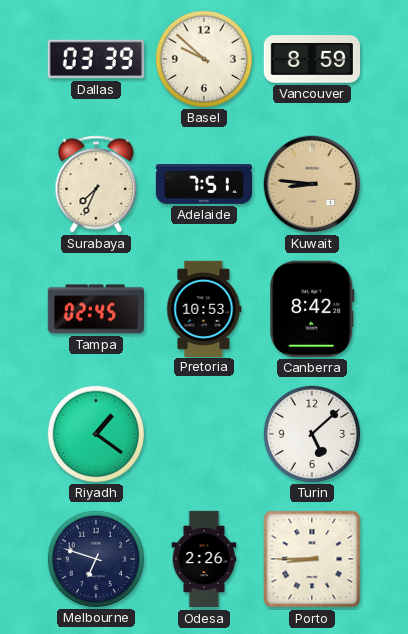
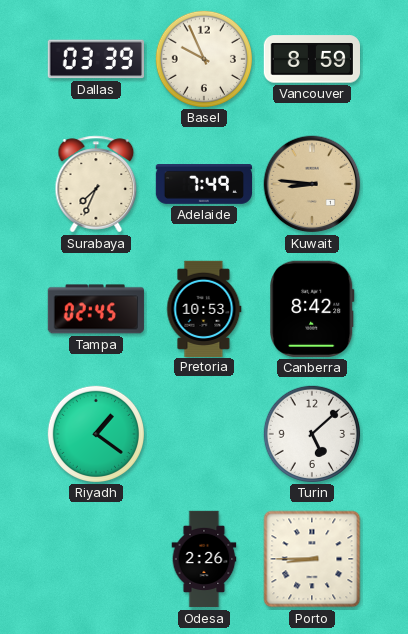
Basel: 9:52 -> 9:56 (203, 58)
Adelaide: 7:51 -> 7:49 (204, 185)
Melbourne: 6:48 -> none (95, 558)
